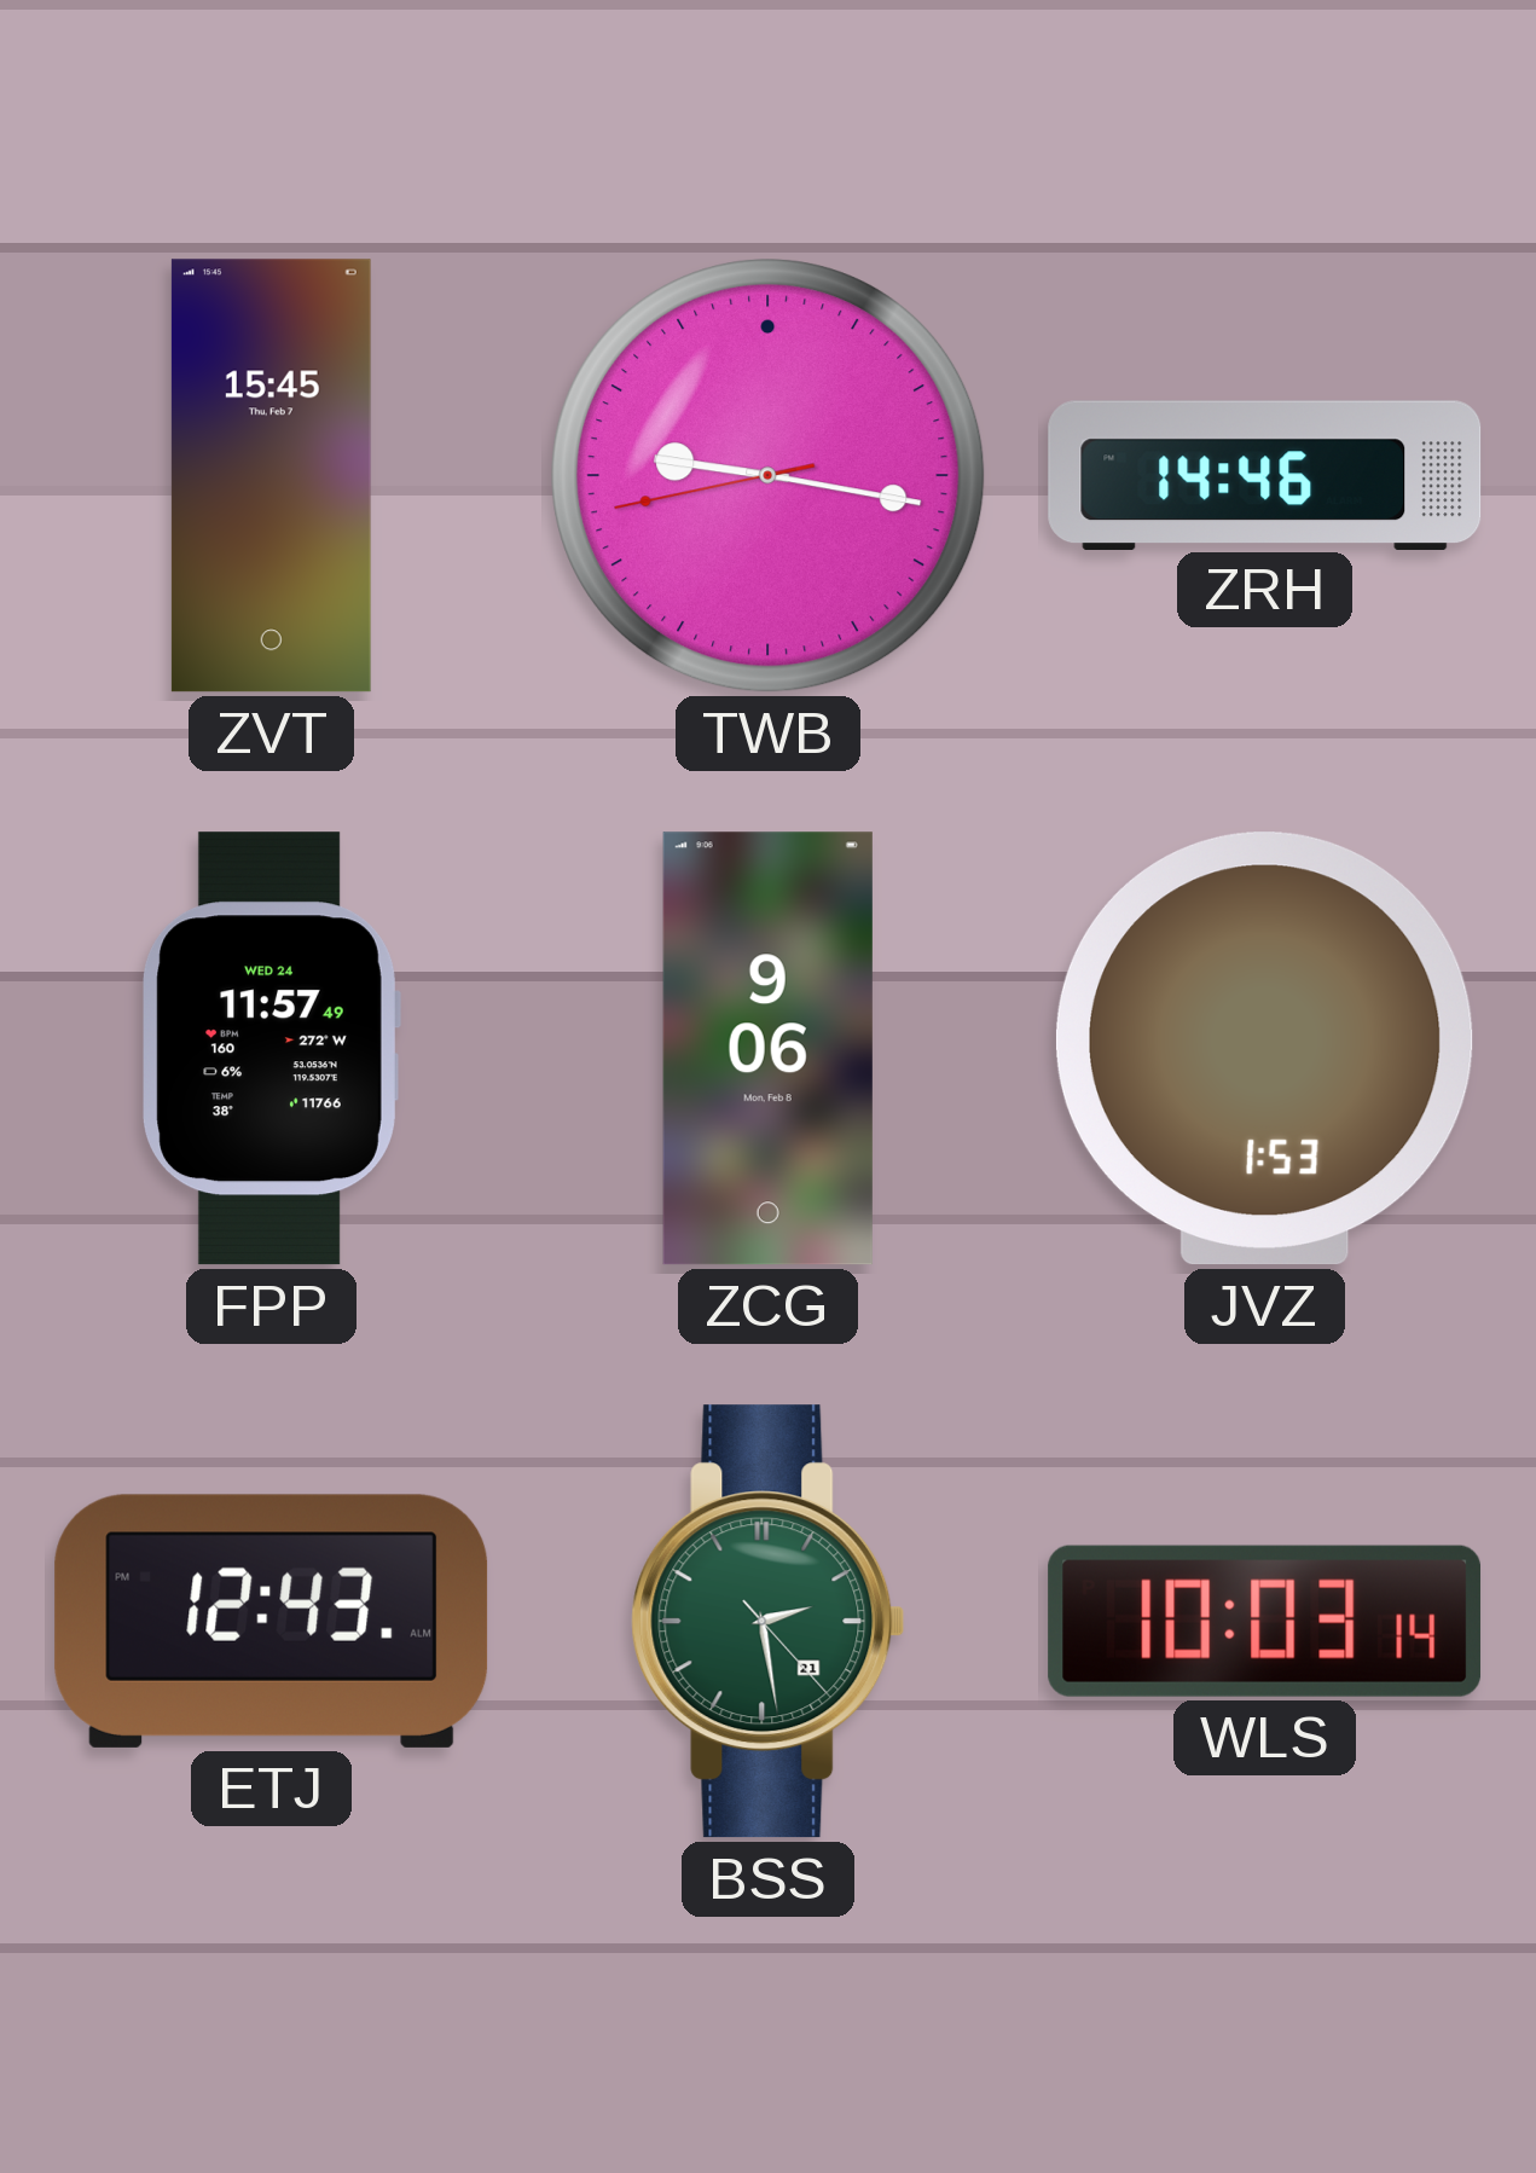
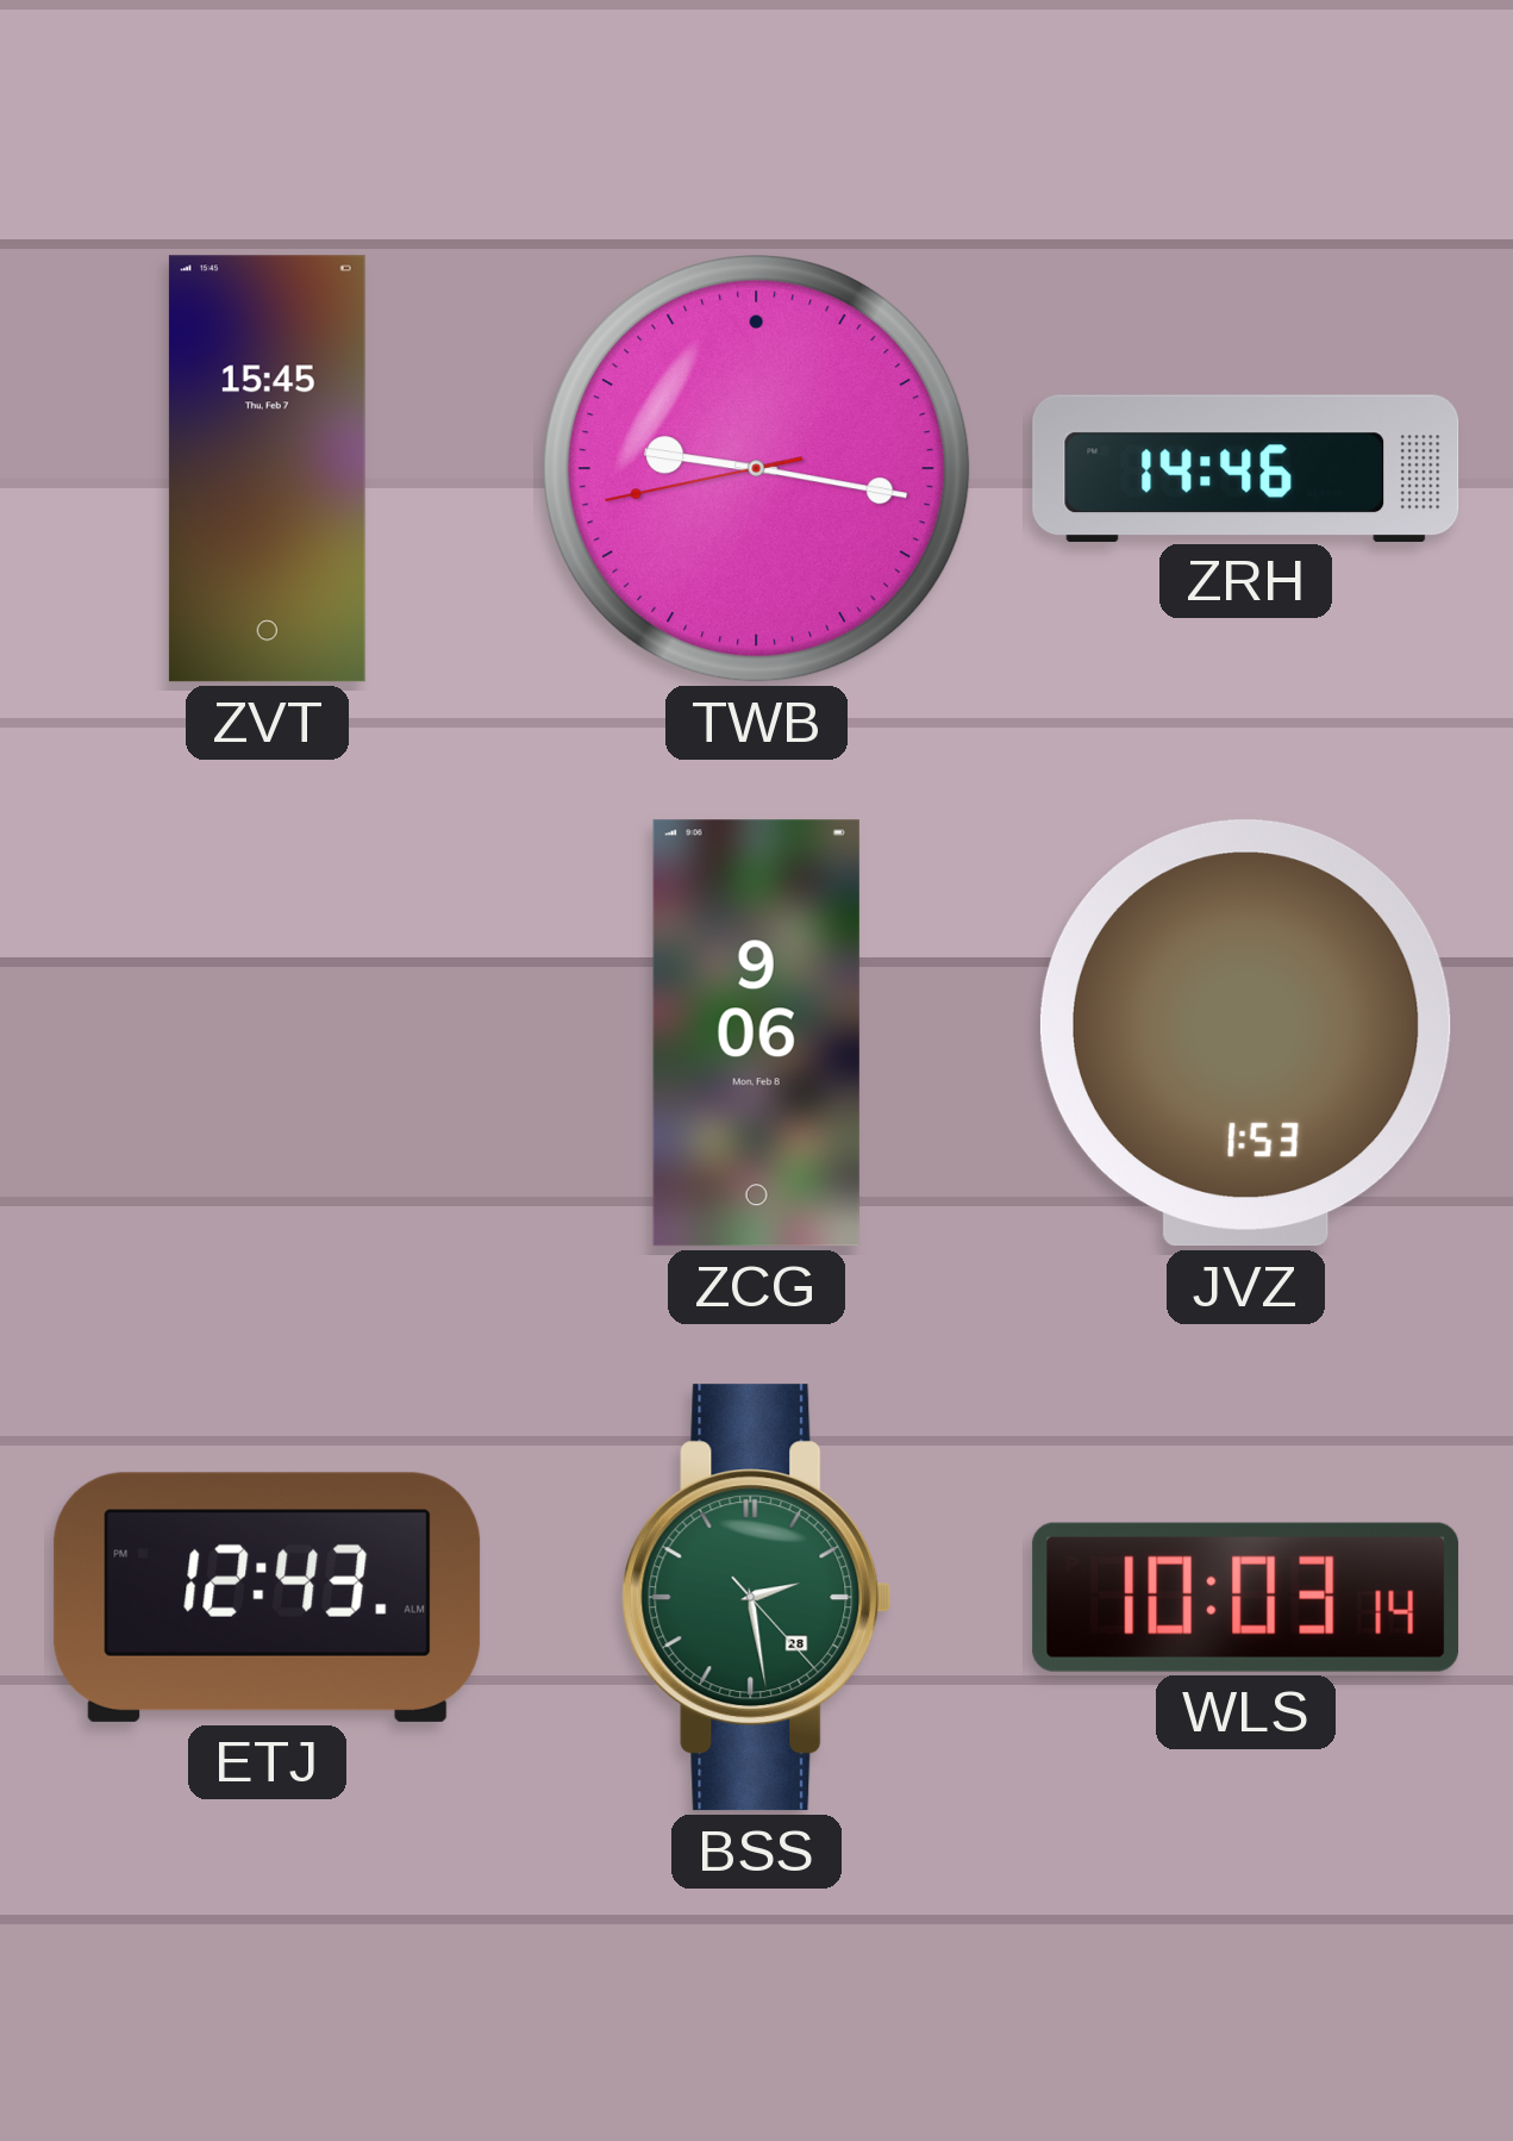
FPP: 11:57 -> none (271, 1049)
BSS date: 21 -> 28 (757, 1598)
